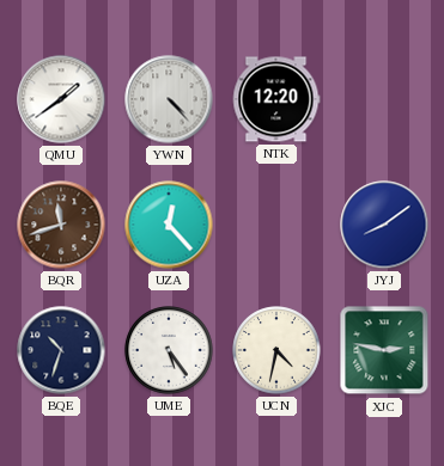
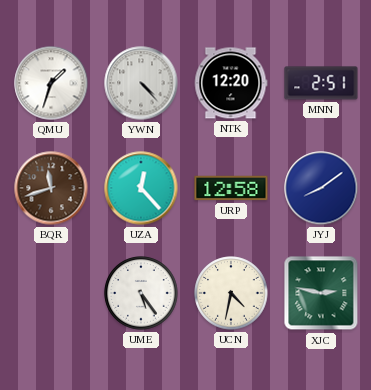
QMU: 1:39 -> 1:33 (51, 83)
MNN: none -> 2:51 (321, 83)
URP: none -> 12:58 (231, 188)
BQE: 10:33 -> none (61, 350)
